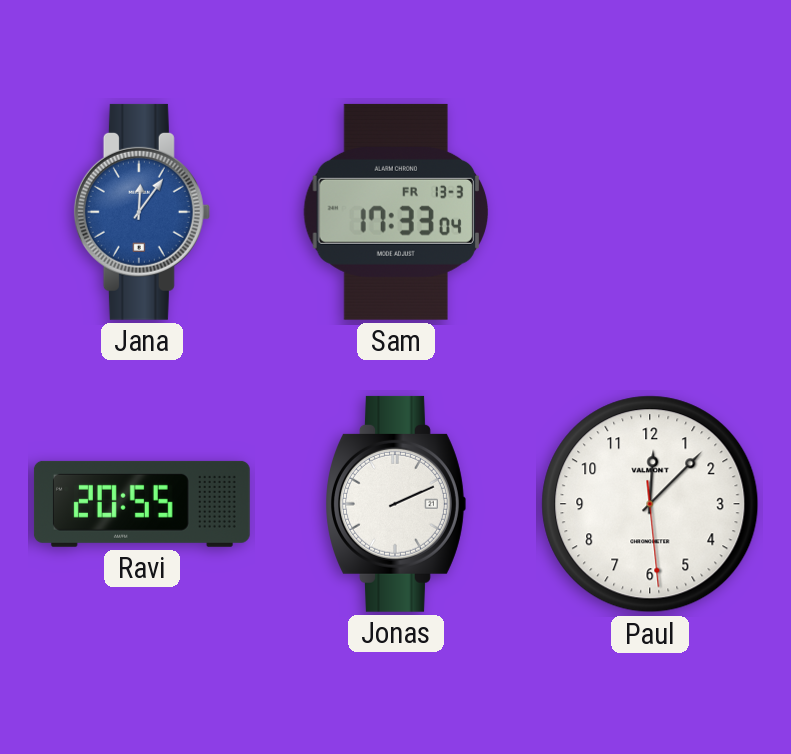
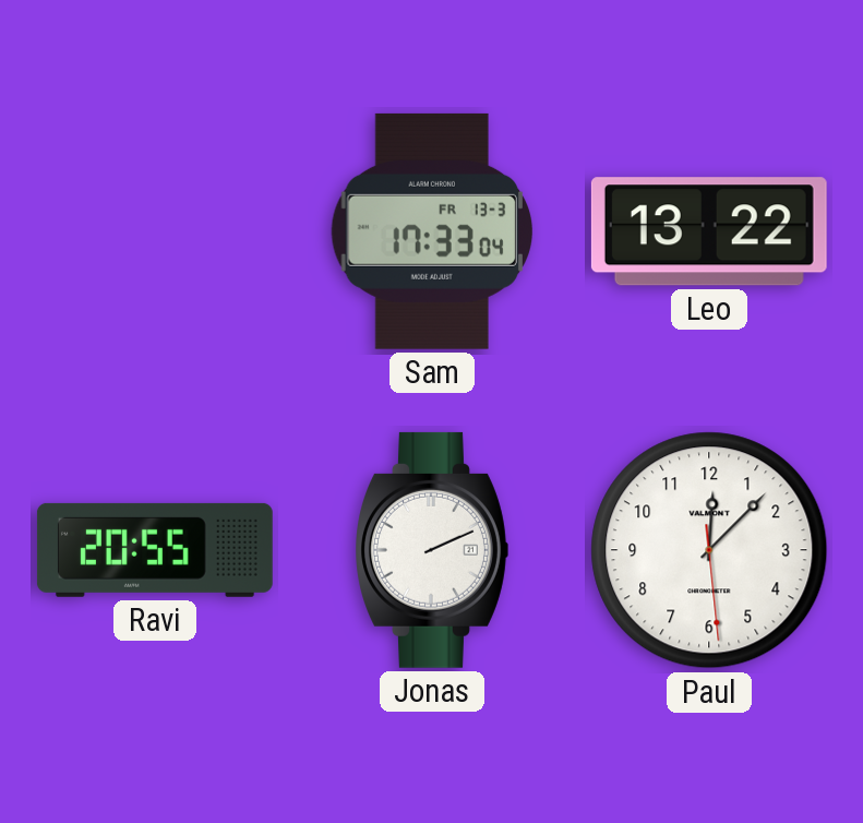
Jana: 12:06 -> none (142, 212)
Leo: none -> 13:22 (709, 231)
